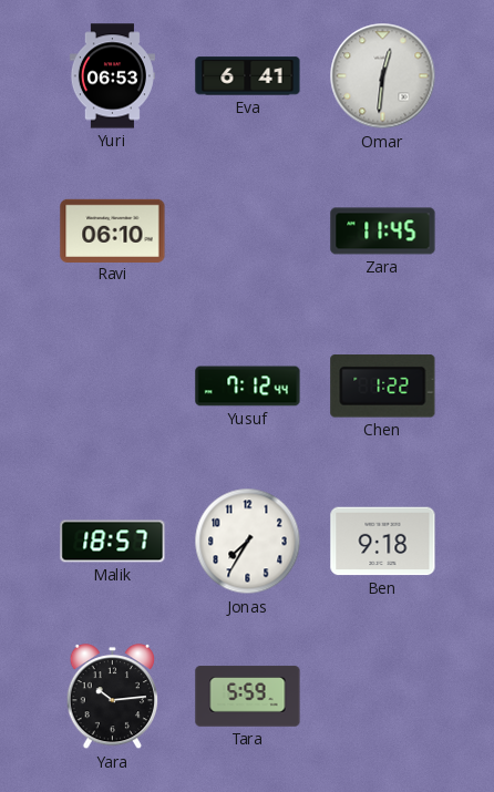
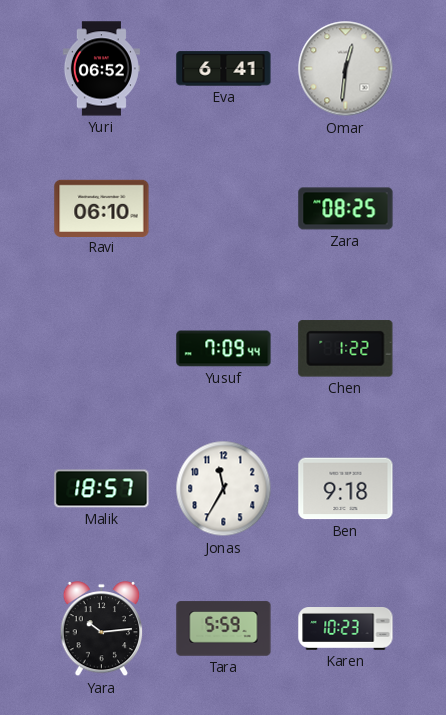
Yuri: 06:53 -> 06:52 (101, 69)
Zara: 11:45 -> 08:25 (346, 209)
Yusuf: 7:12 -> 7:09 (224, 349)
Jonas: 7:35 -> 11:35 (224, 489)
Karen: none -> 10:23 (346, 629)
